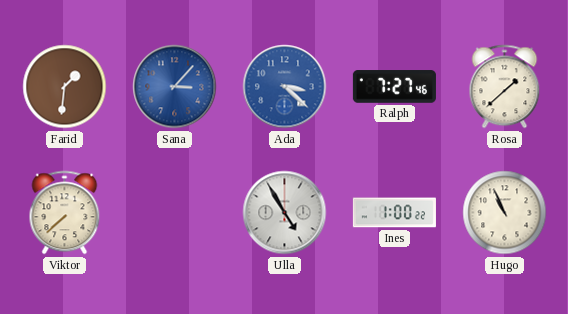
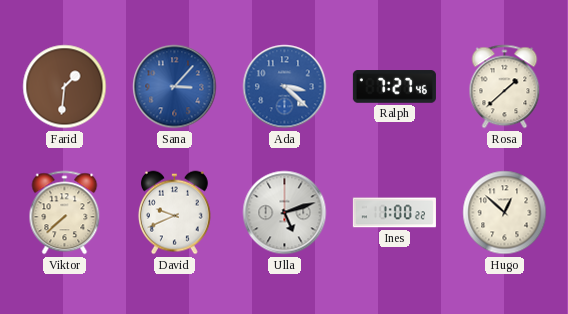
David: none -> 9:41 (174, 213)
Ulla: 4:55 -> 5:12 (285, 213)
Hugo: 10:56 -> 12:52 (505, 213)
